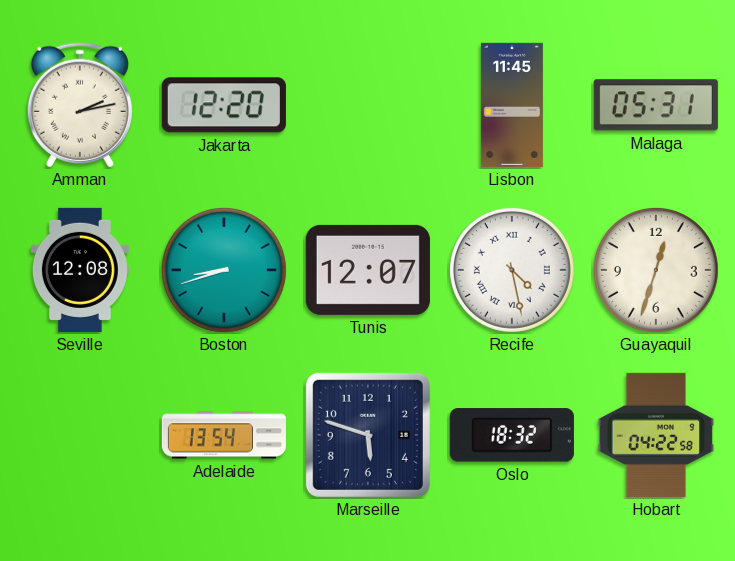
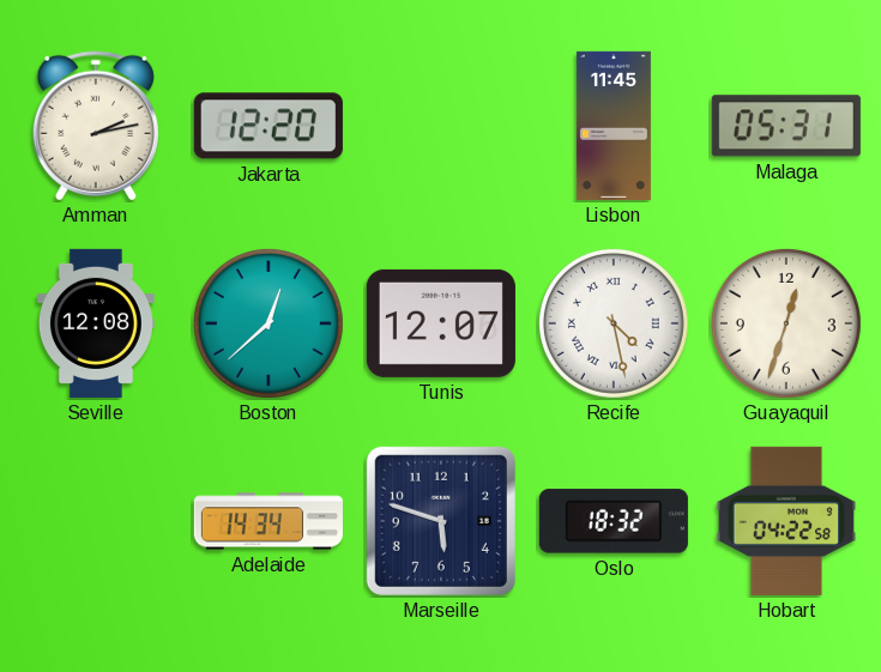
Boston: 8:42 -> 12:38 (268, 323)
Adelaide: 13:54 -> 14:34 (268, 521)
